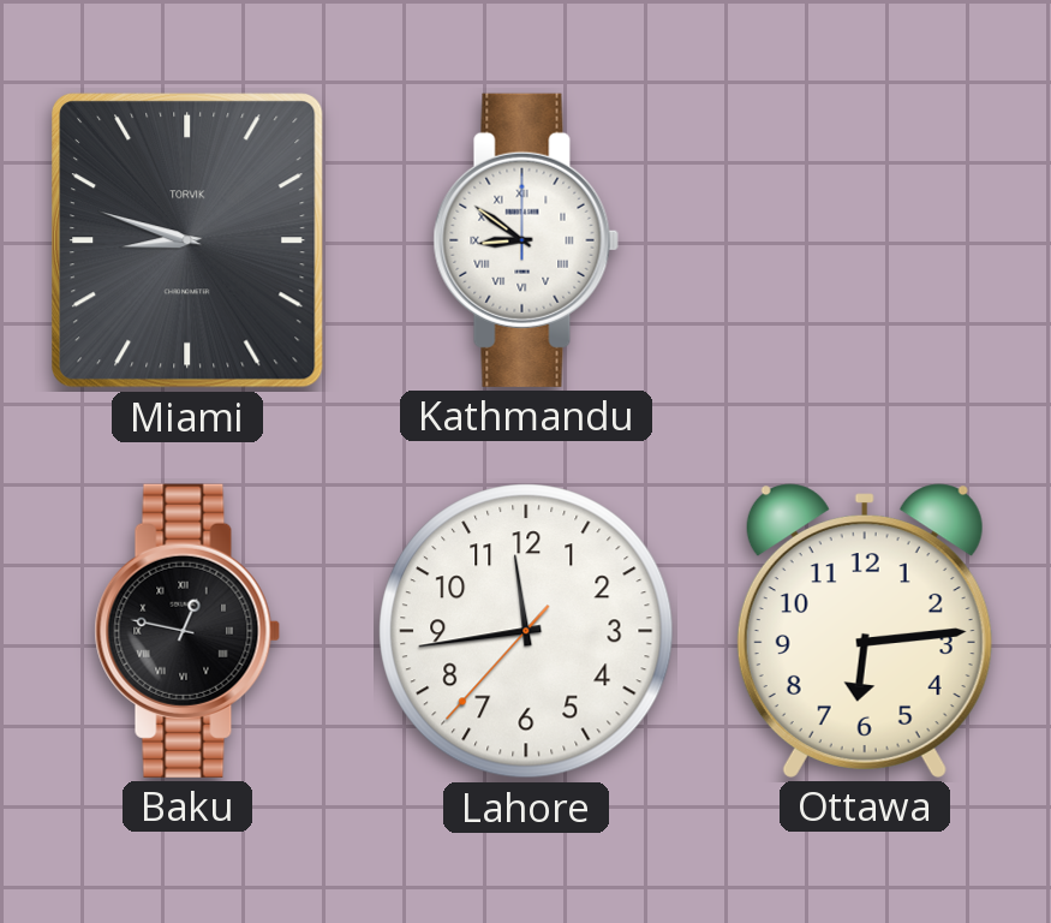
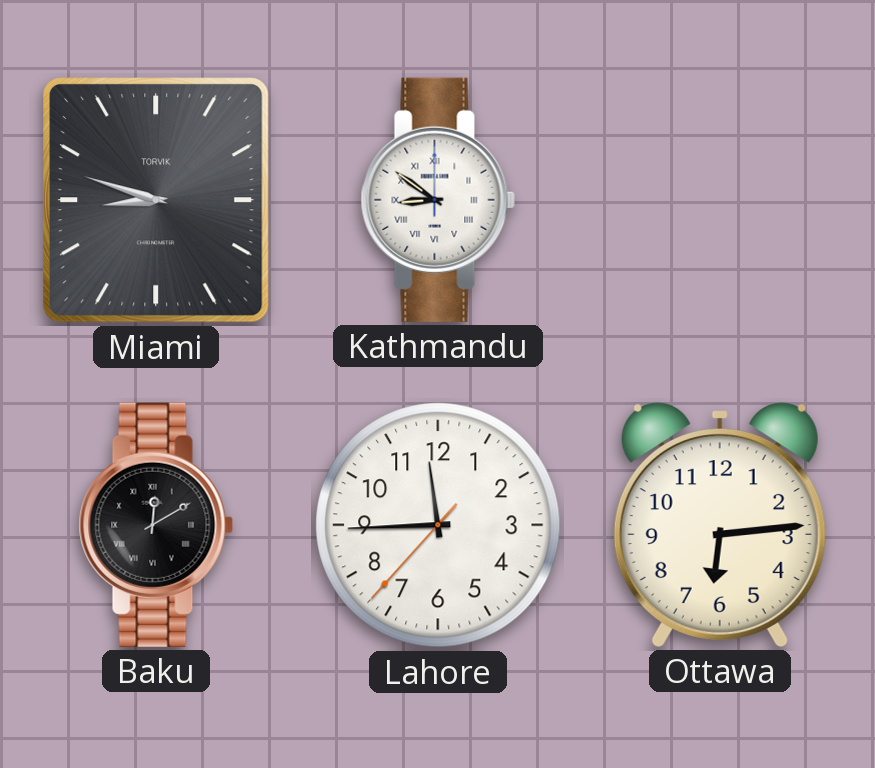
Baku: 12:47 -> 12:10 (156, 525)
Lahore: 11:43 -> 11:44 (438, 525)
